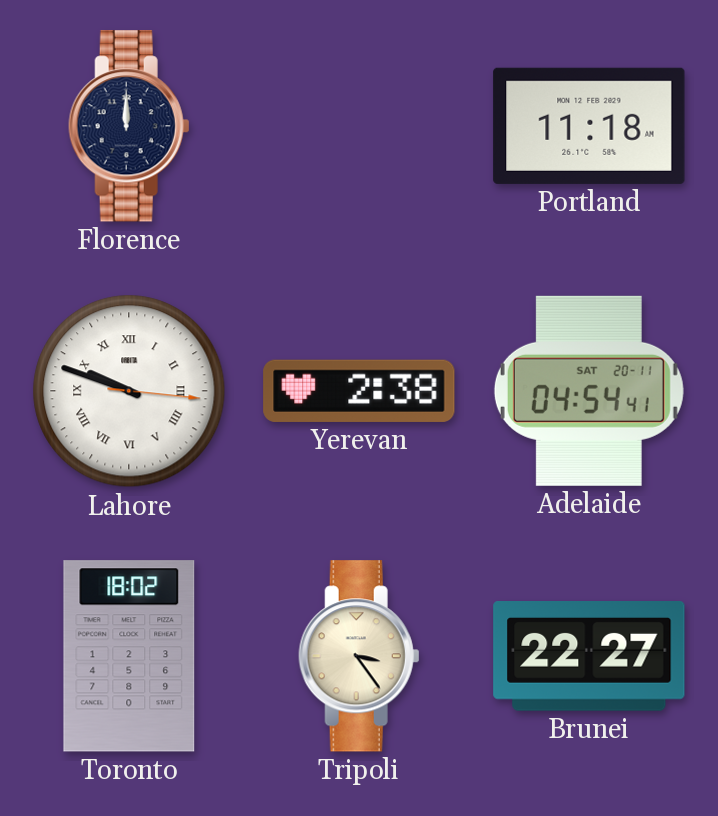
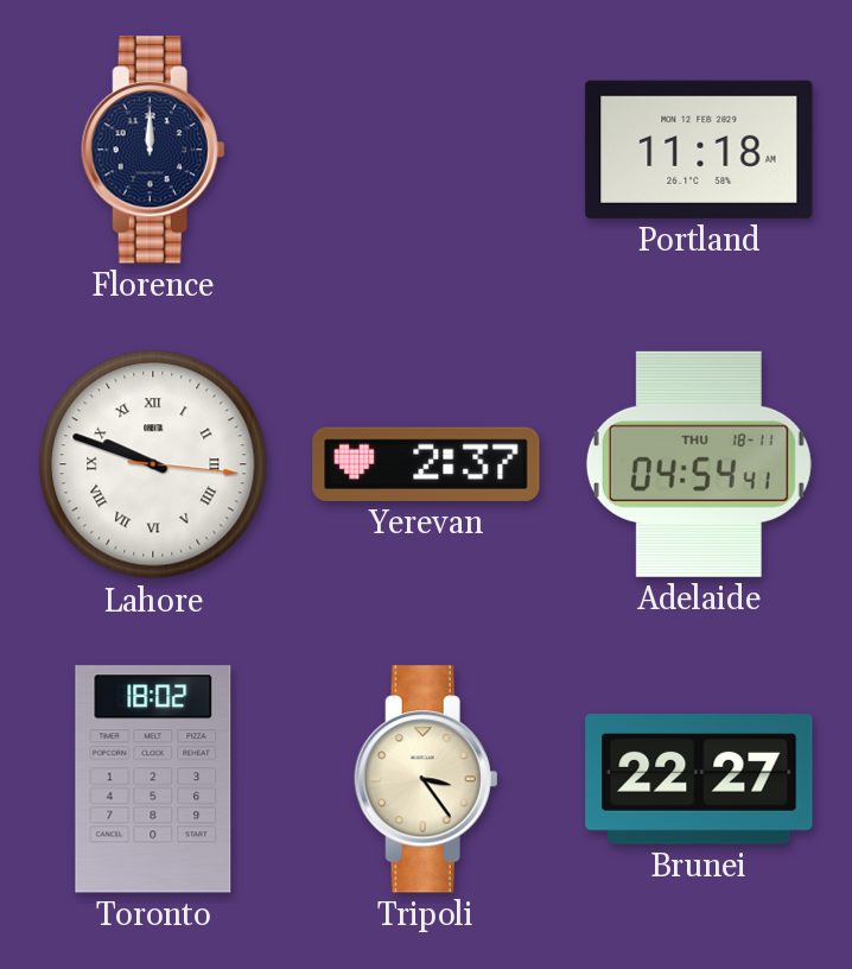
Yerevan: 2:38 -> 2:37 (426, 464)
Adelaide date: SAT 20-11 -> THU 18-11 (699, 464)
